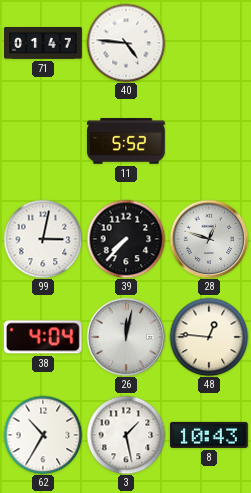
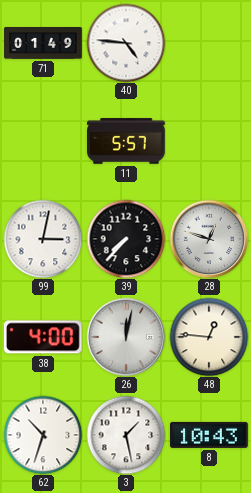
71: 01:47 -> 01:49 (43, 44)
11: 5:52 -> 5:57 (126, 141)
38: 4:04 -> 4:00 (43, 337)
62: 10:35 -> 10:33 (43, 435)
